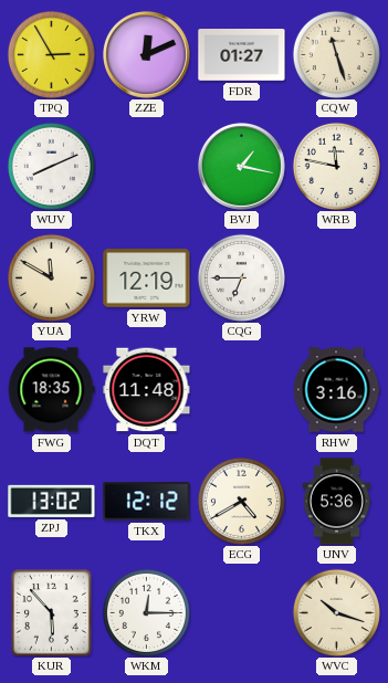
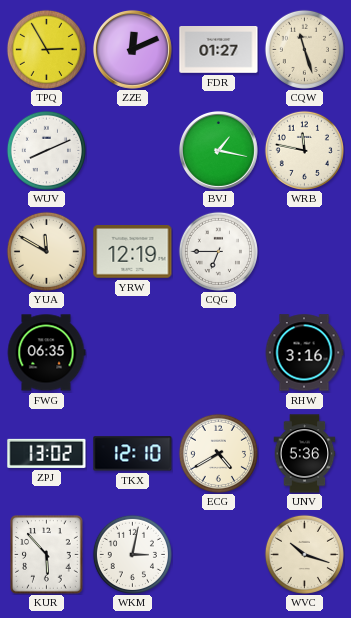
FWG: 18:35 -> 06:35 (46, 353)
DQT: 11:48 -> none (147, 390)
TKX: 12:12 -> 12:10 (133, 454)
WKM: 12:15 -> 3:02 (132, 554)
